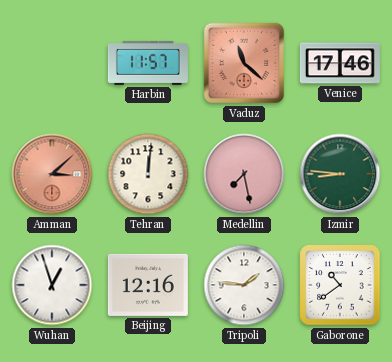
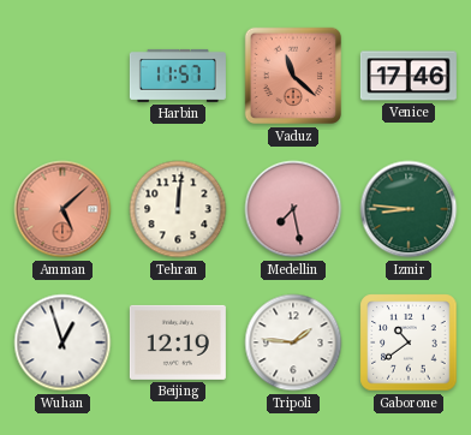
Amman: 3:08 -> 5:08 (62, 209)
Beijing: 12:16 -> 12:19 (178, 342)
